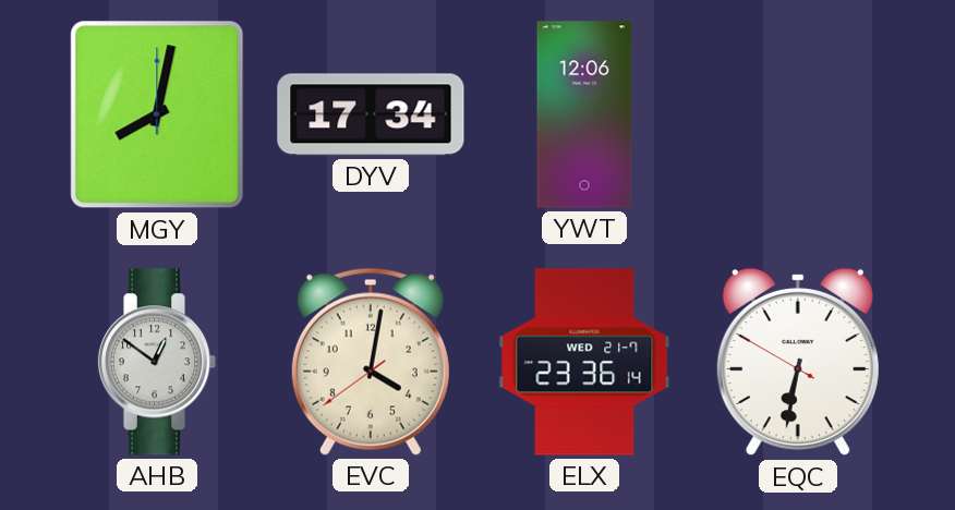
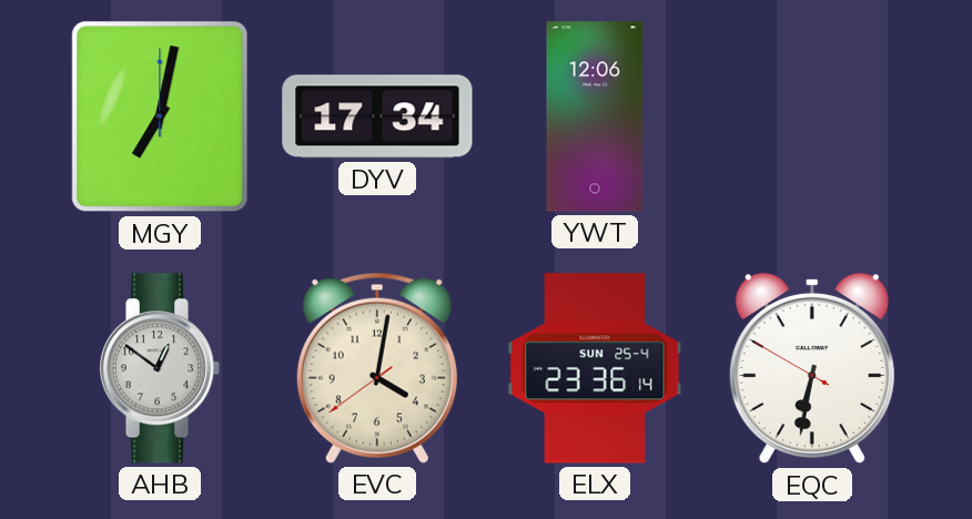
MGY: 8:02 -> 7:02 (160, 116)
ELX date: WED 21-7 -> SUN 25-4 (595, 368)
